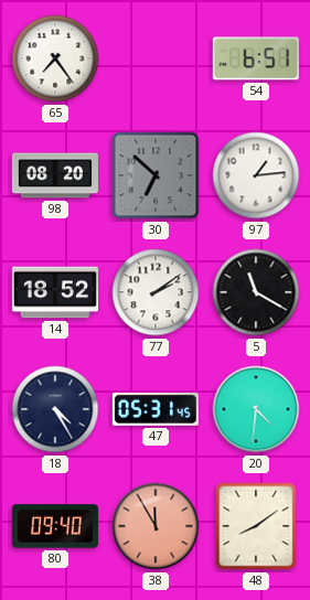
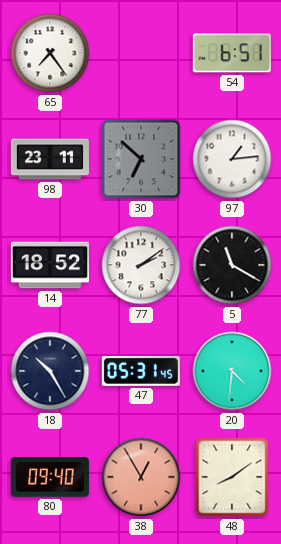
98: 08:20 -> 23:11 (50, 159)
18: 4:25 -> 10:25 (50, 371)
38: 11:55 -> 12:55 (141, 477)
